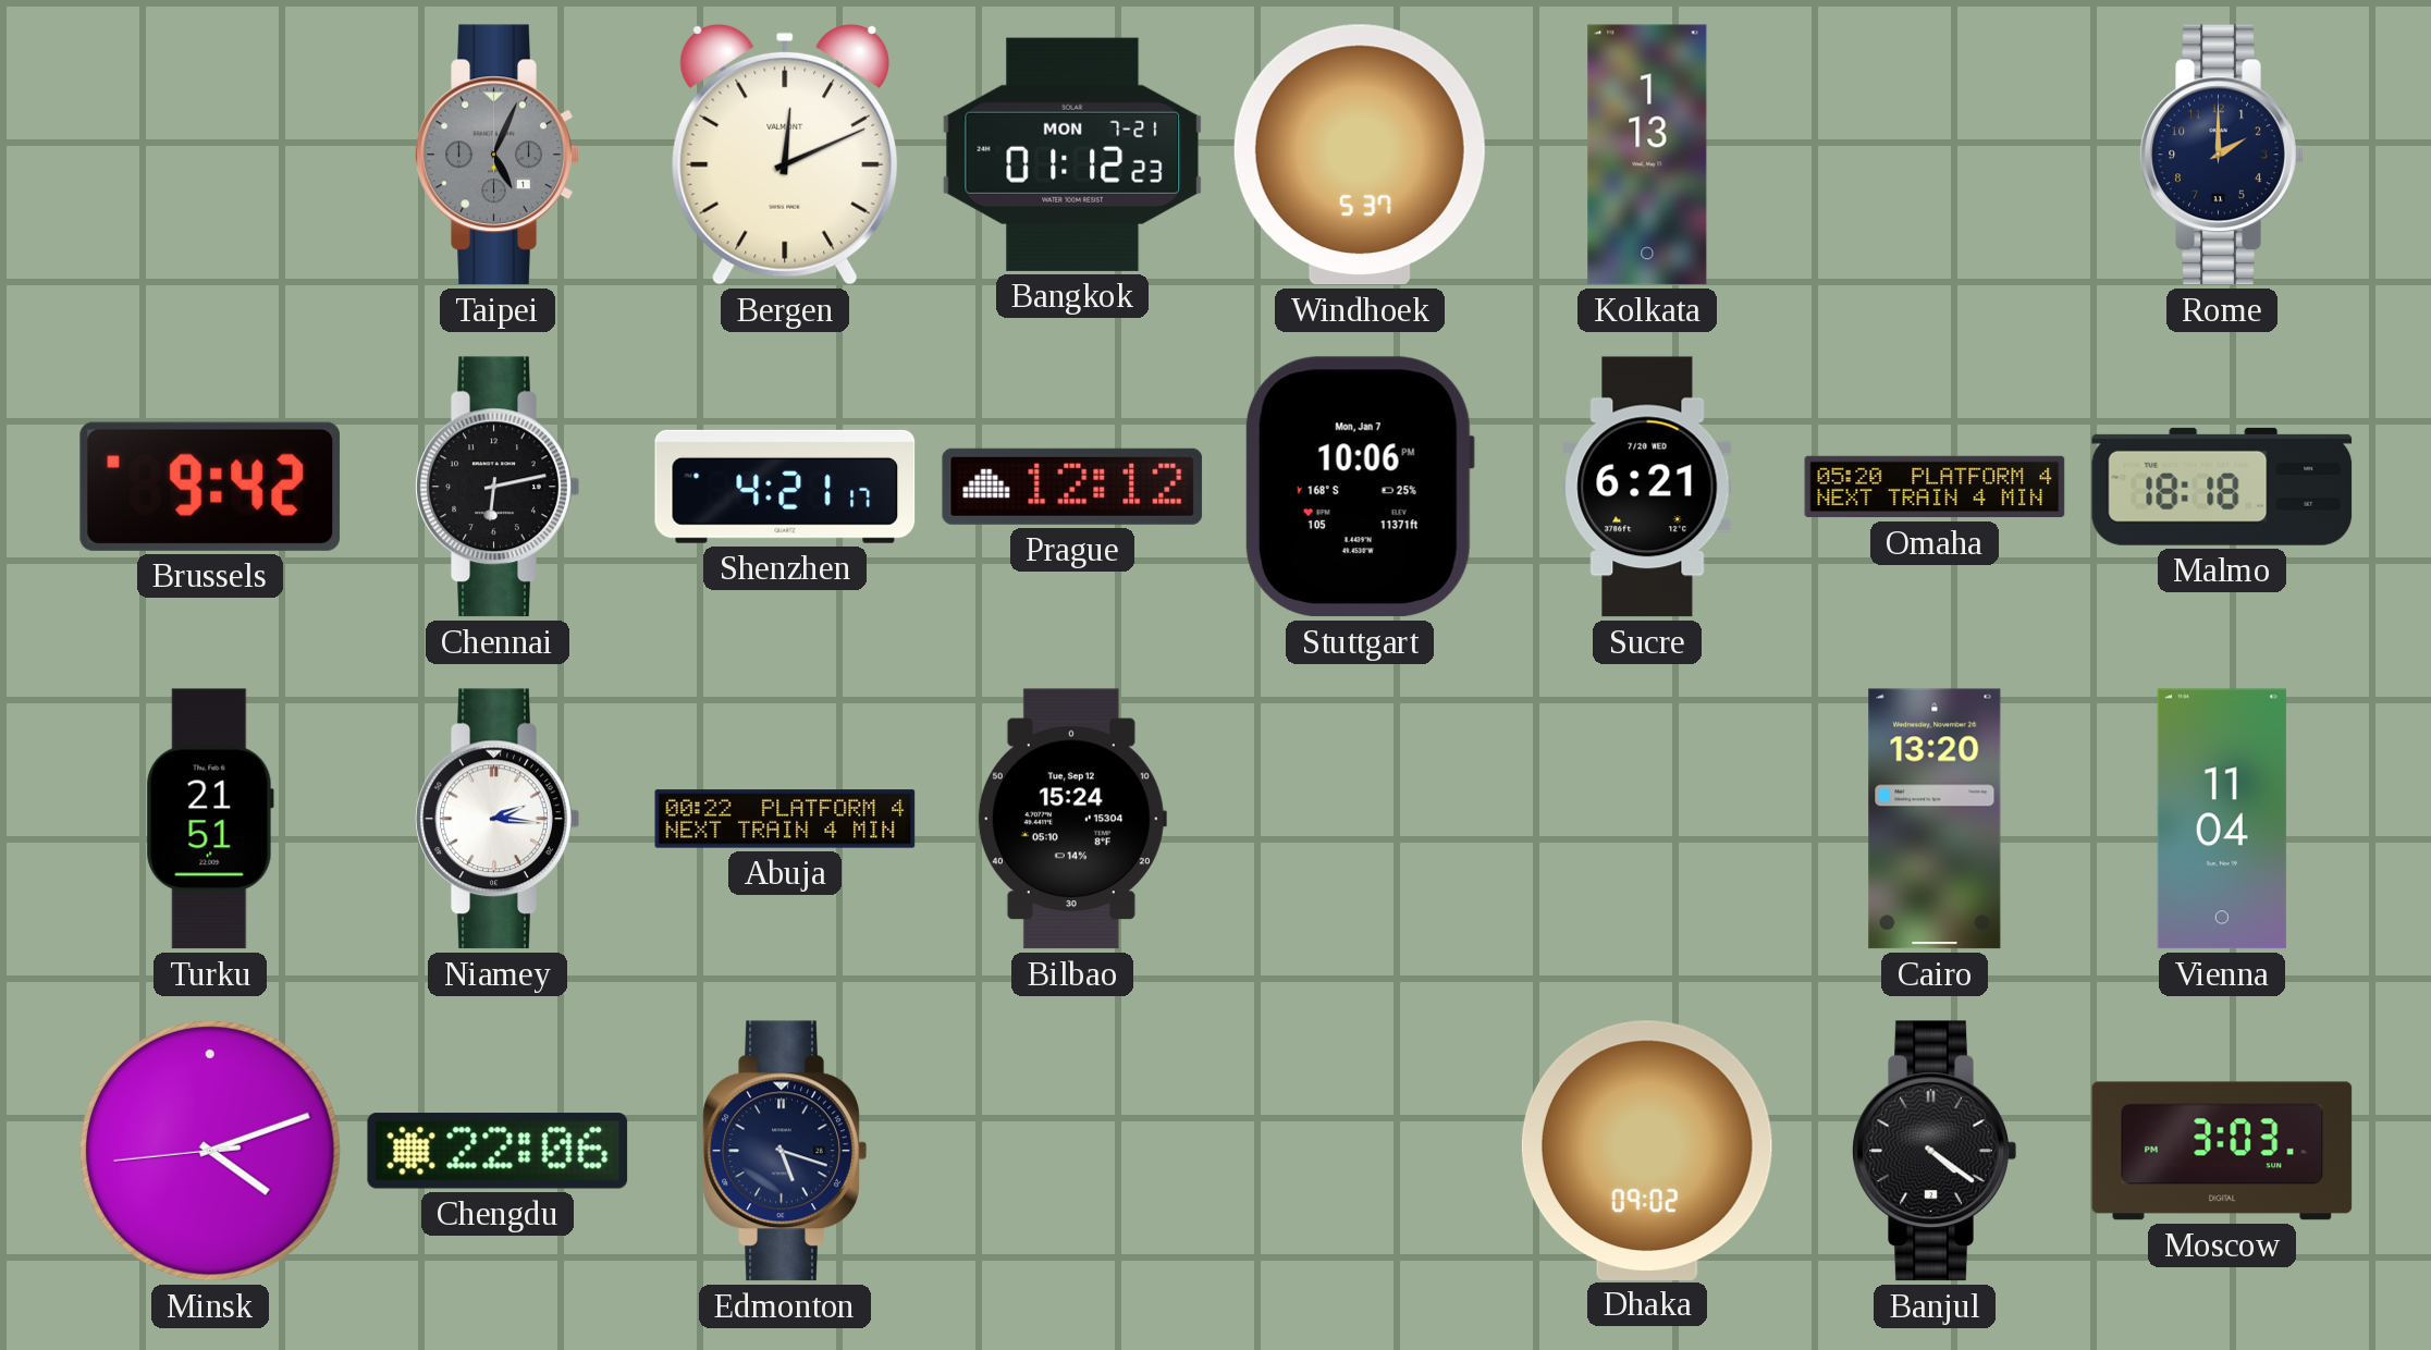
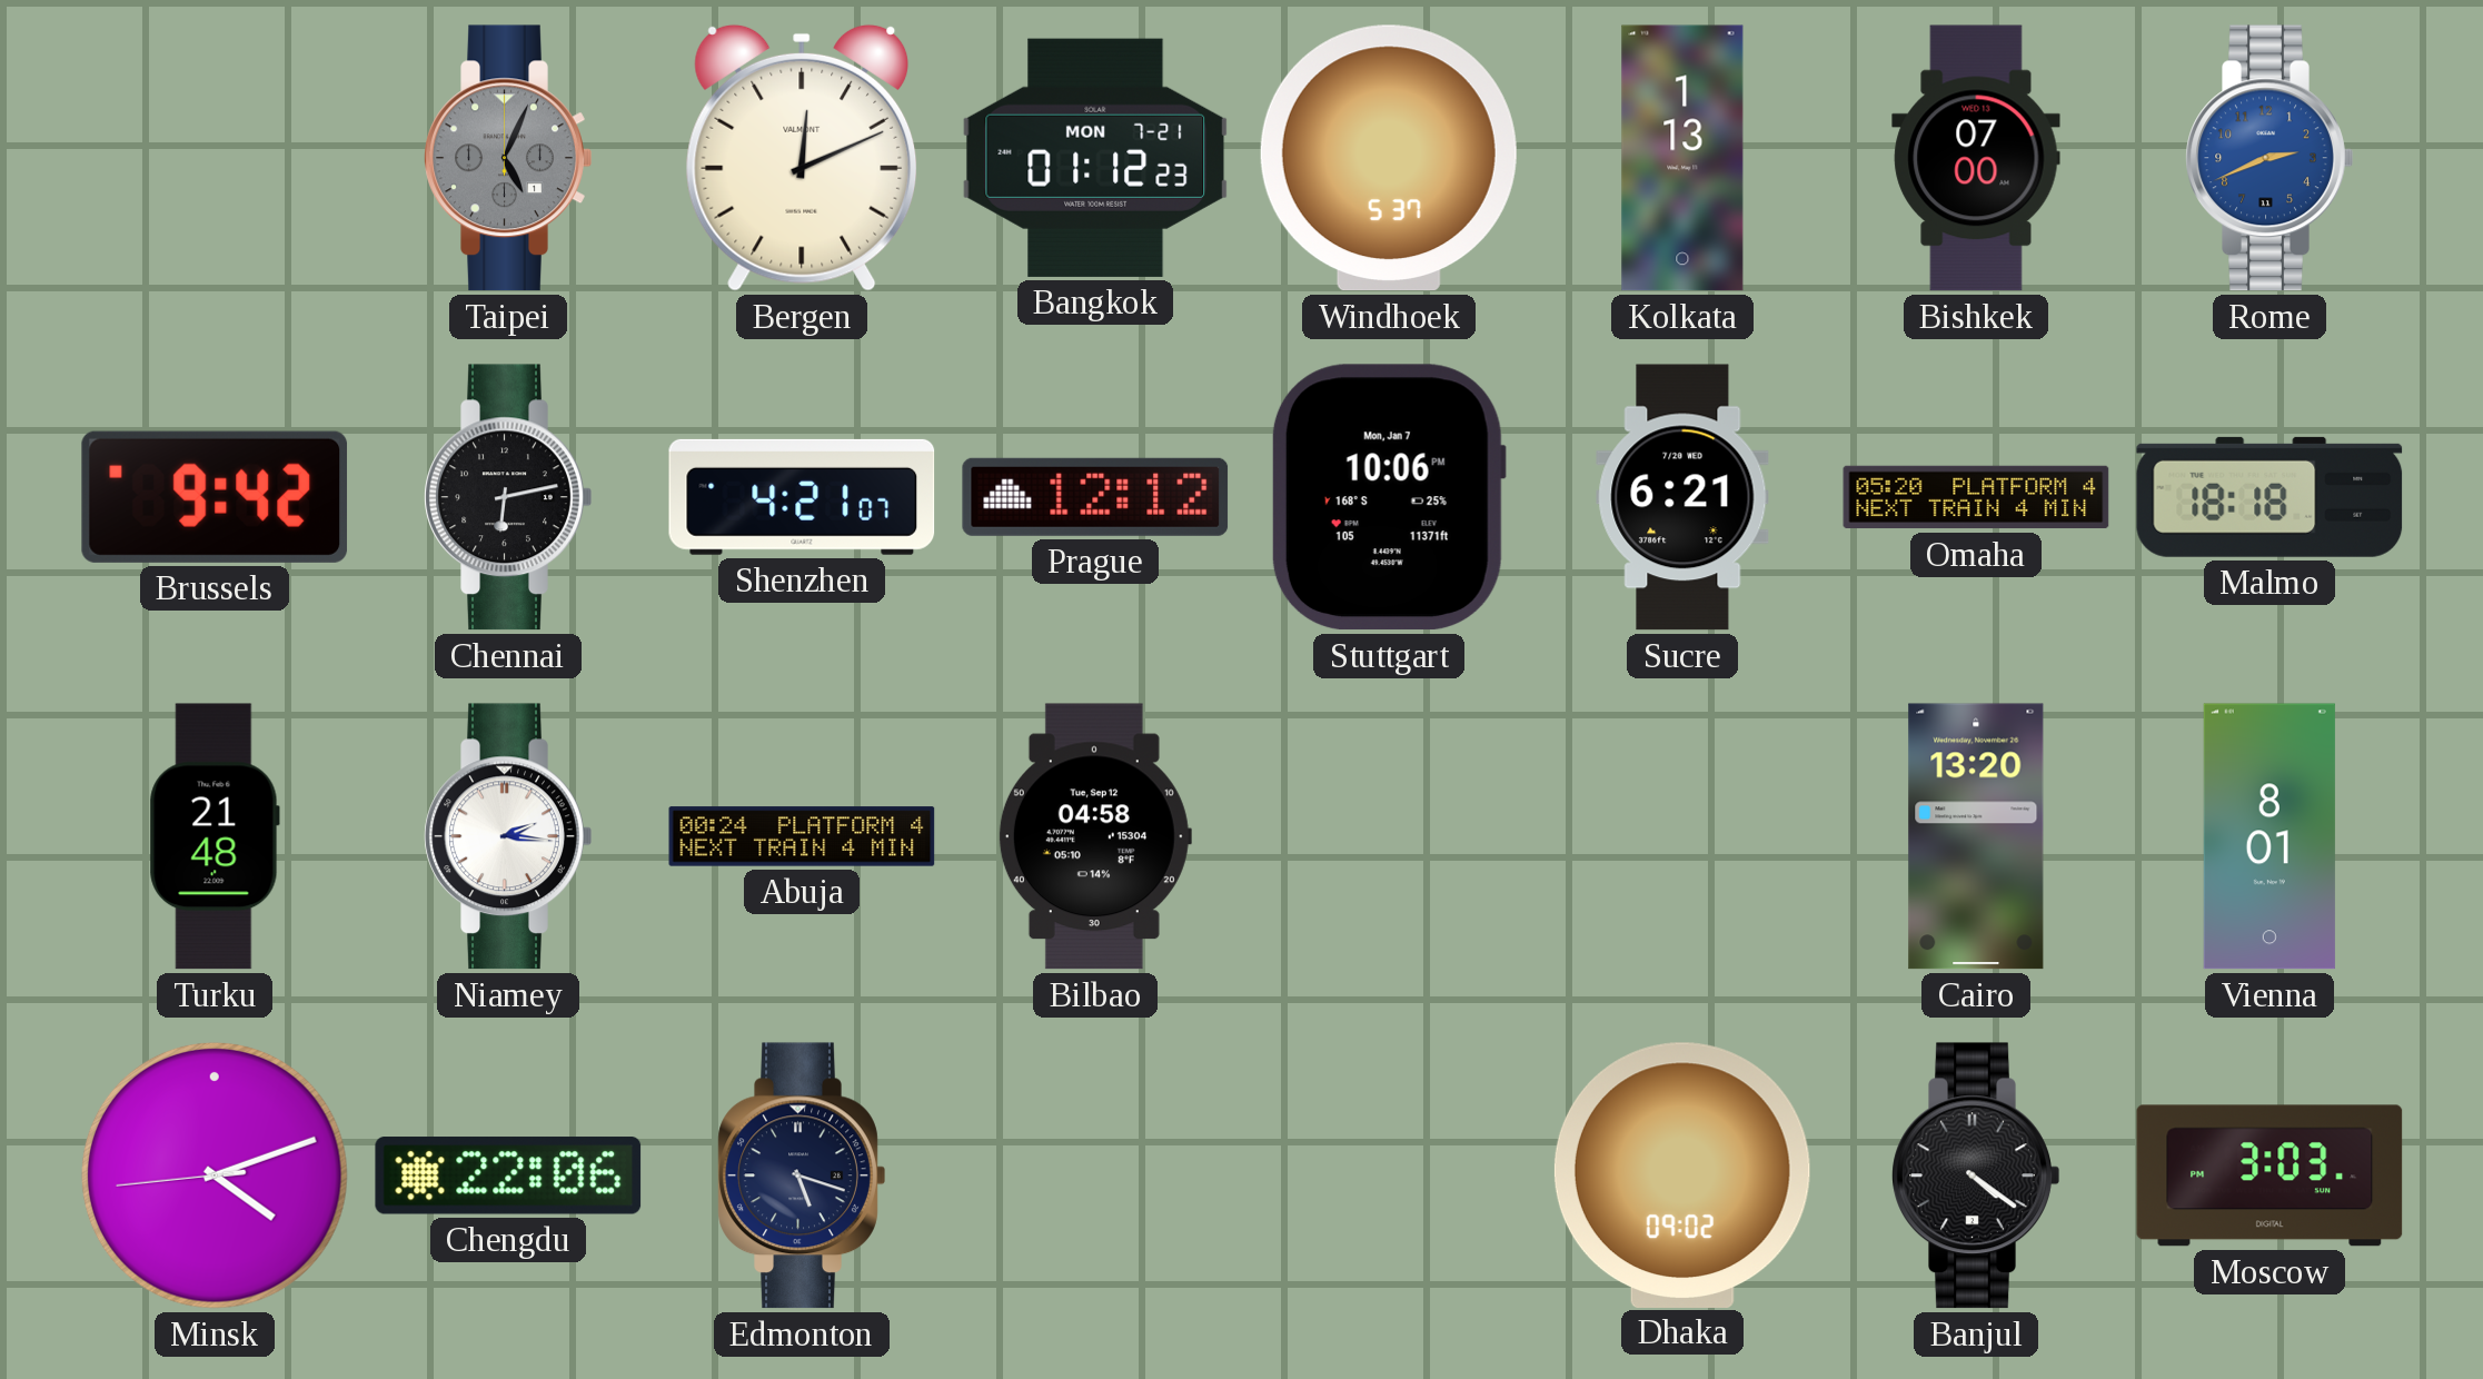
Bishkek: none -> 07:00 (1976, 158)
Rome: 2:00 -> 2:41 (2270, 158)
Rome dial: navy -> blue (2270, 158)
Shenzhen: 4:21:17 -> 4:21:07 (802, 497)
Turku: 21:51 -> 21:48 (215, 836)
Abuja: 00:22 -> 00:24 (802, 836)
Bilbao: 15:24 -> 04:58 (1094, 836)
Vienna: 11:04 -> 8:01 (2270, 836)
